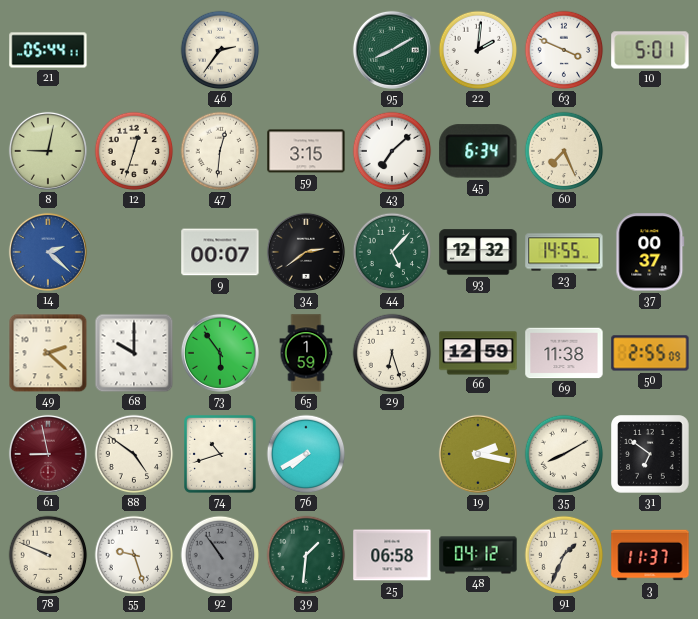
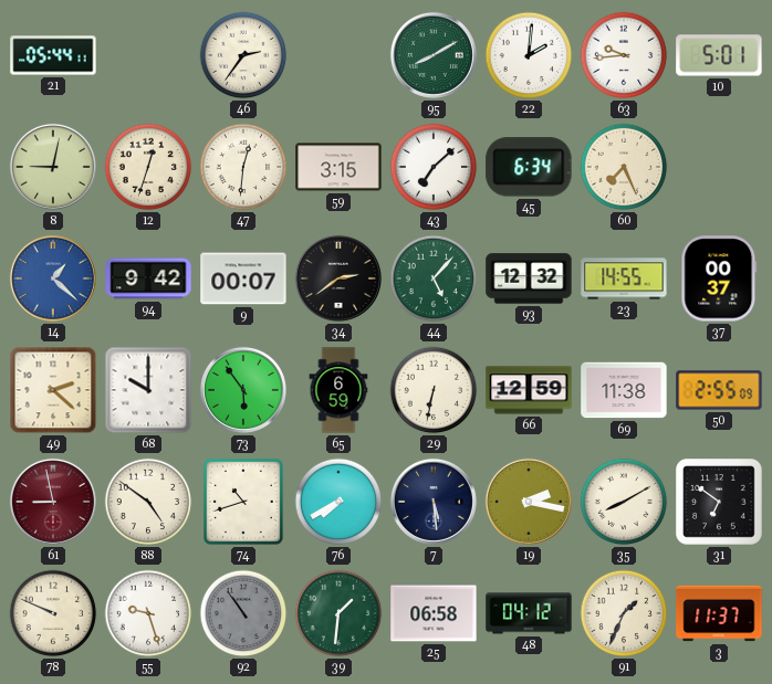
63: 3:49 -> 9:44 (624, 55)
14: 2:22 -> 1:22 (53, 278)
94: none -> 9:42 (148, 278)
65: 1:59 -> 6:59 (338, 390)
29: 6:27 -> 6:32 (434, 390)
7: none -> 5:29 (434, 502)
